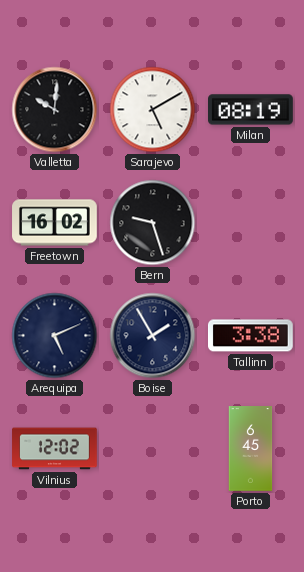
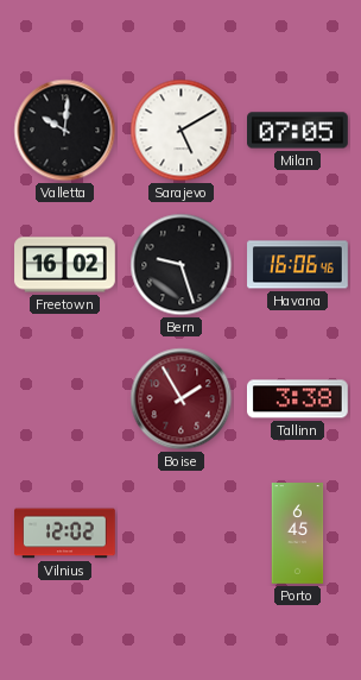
Milan: 08:19 -> 07:05 (298, 131)
Havana: none -> 16:06 (298, 265)
Arequipa: 5:11 -> none (55, 336)
Boise dial: navy -> burgundy (182, 399)
